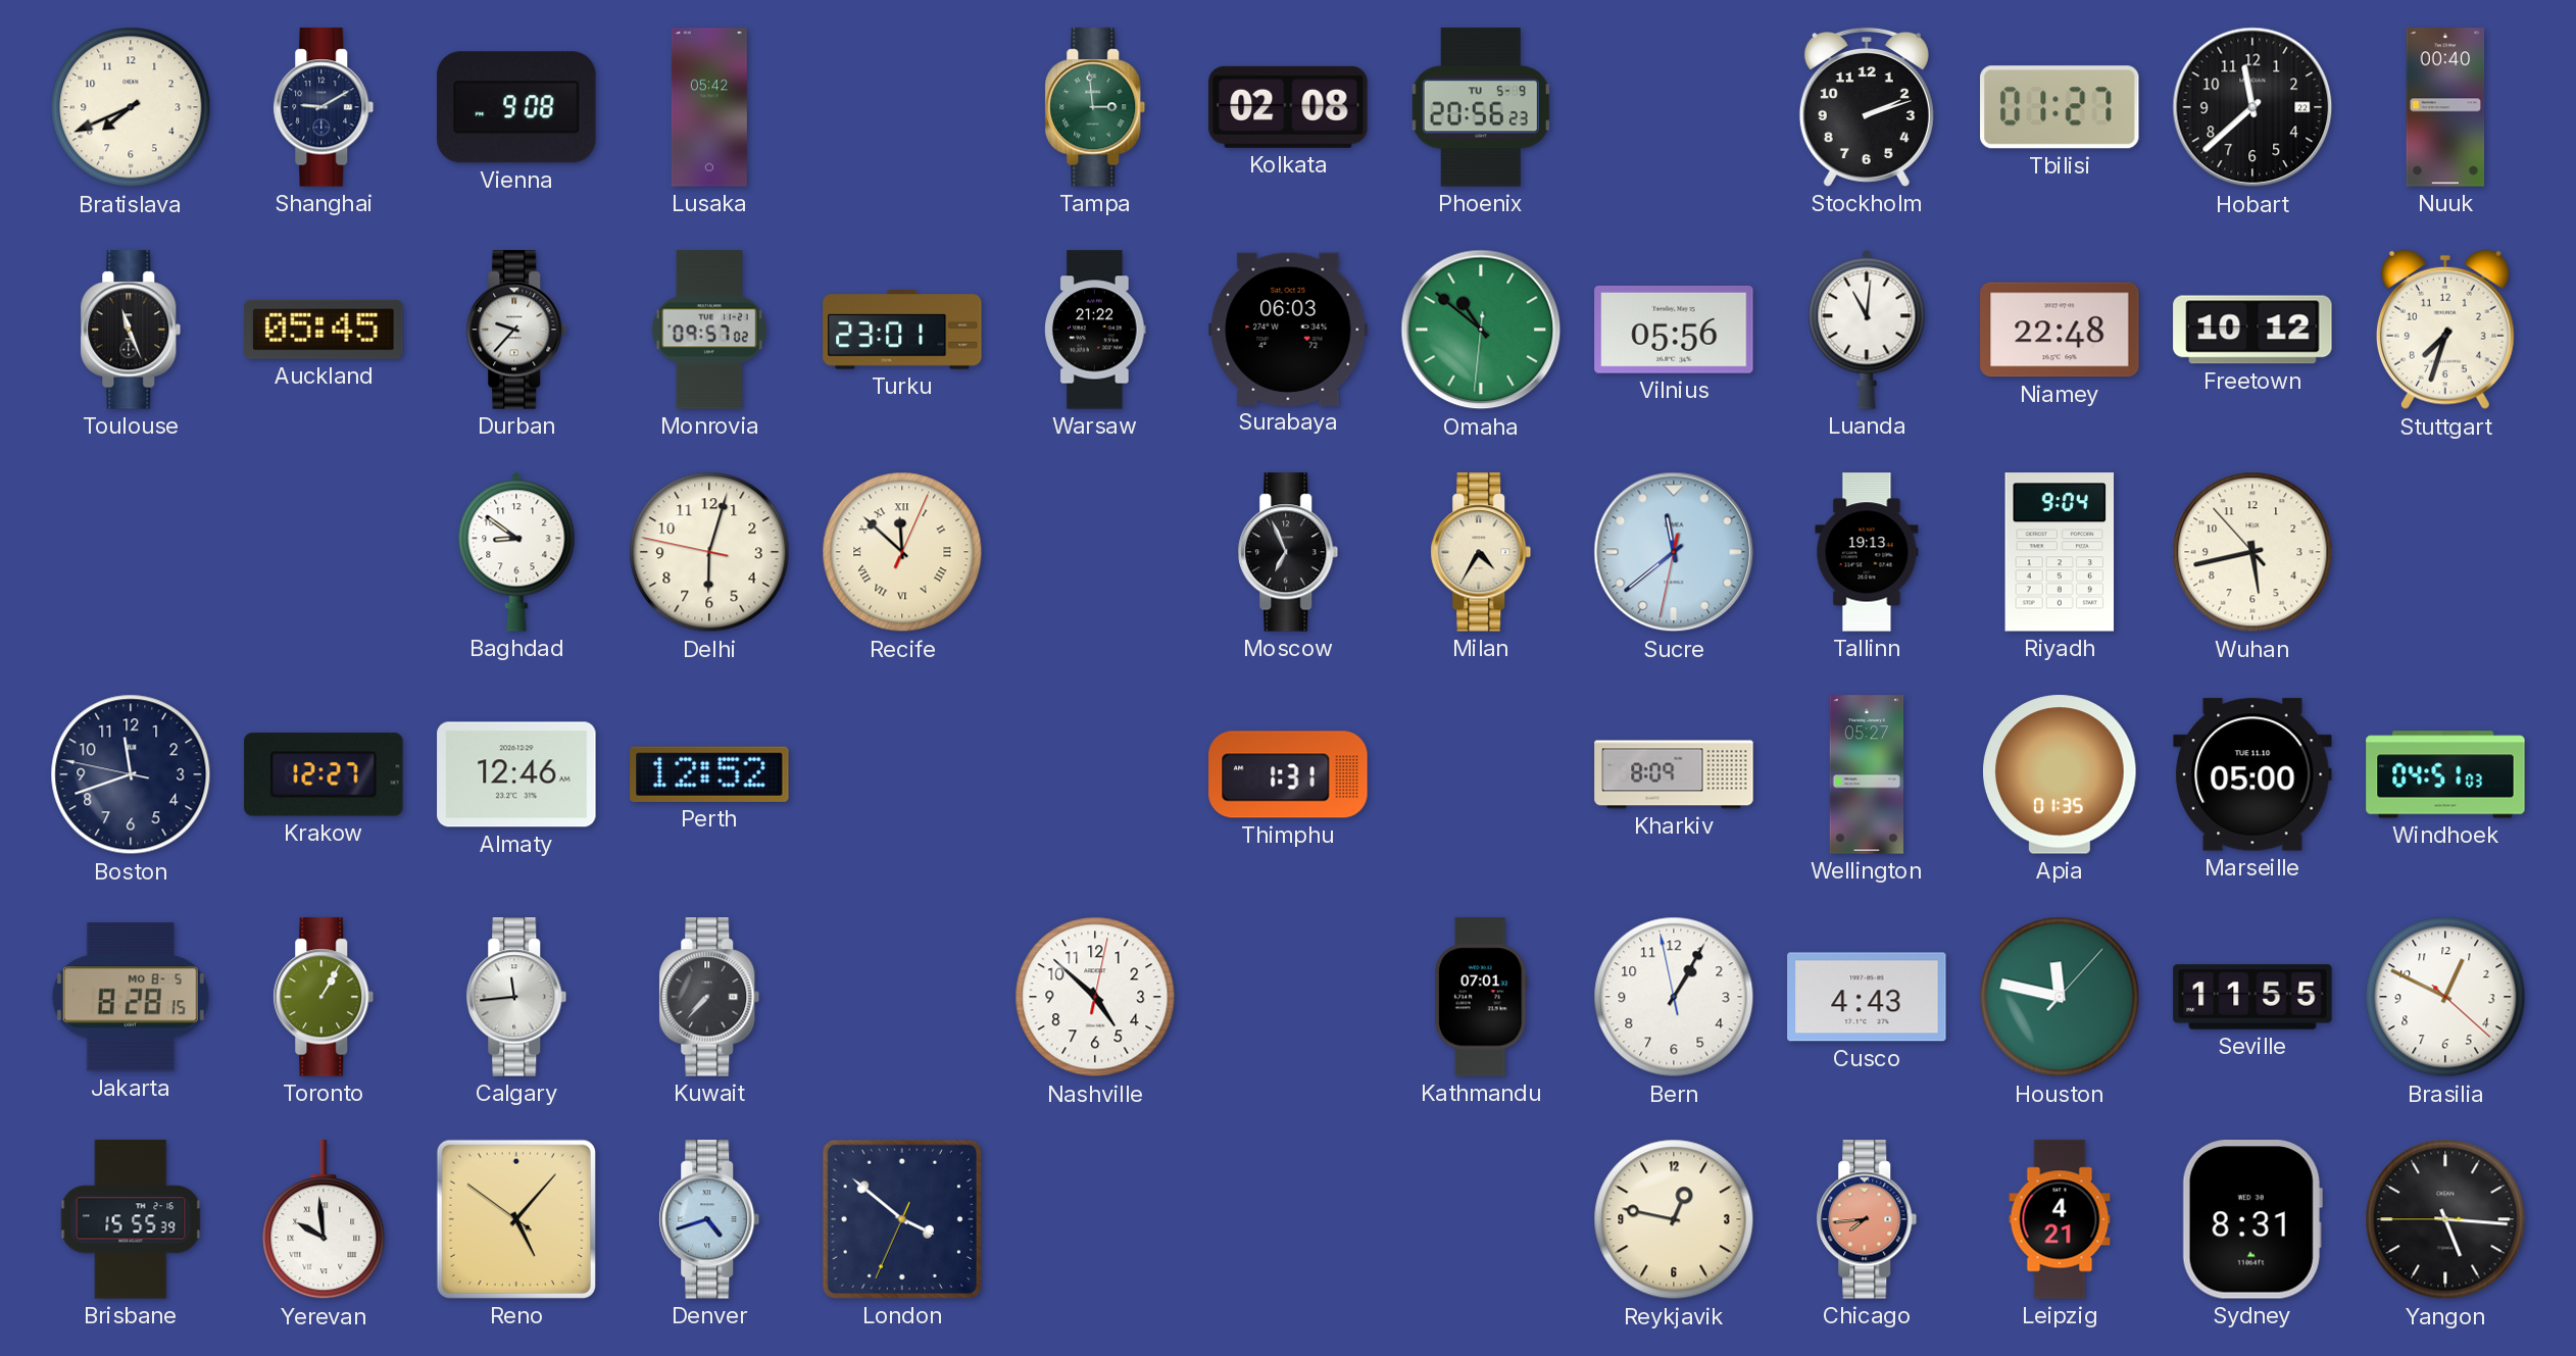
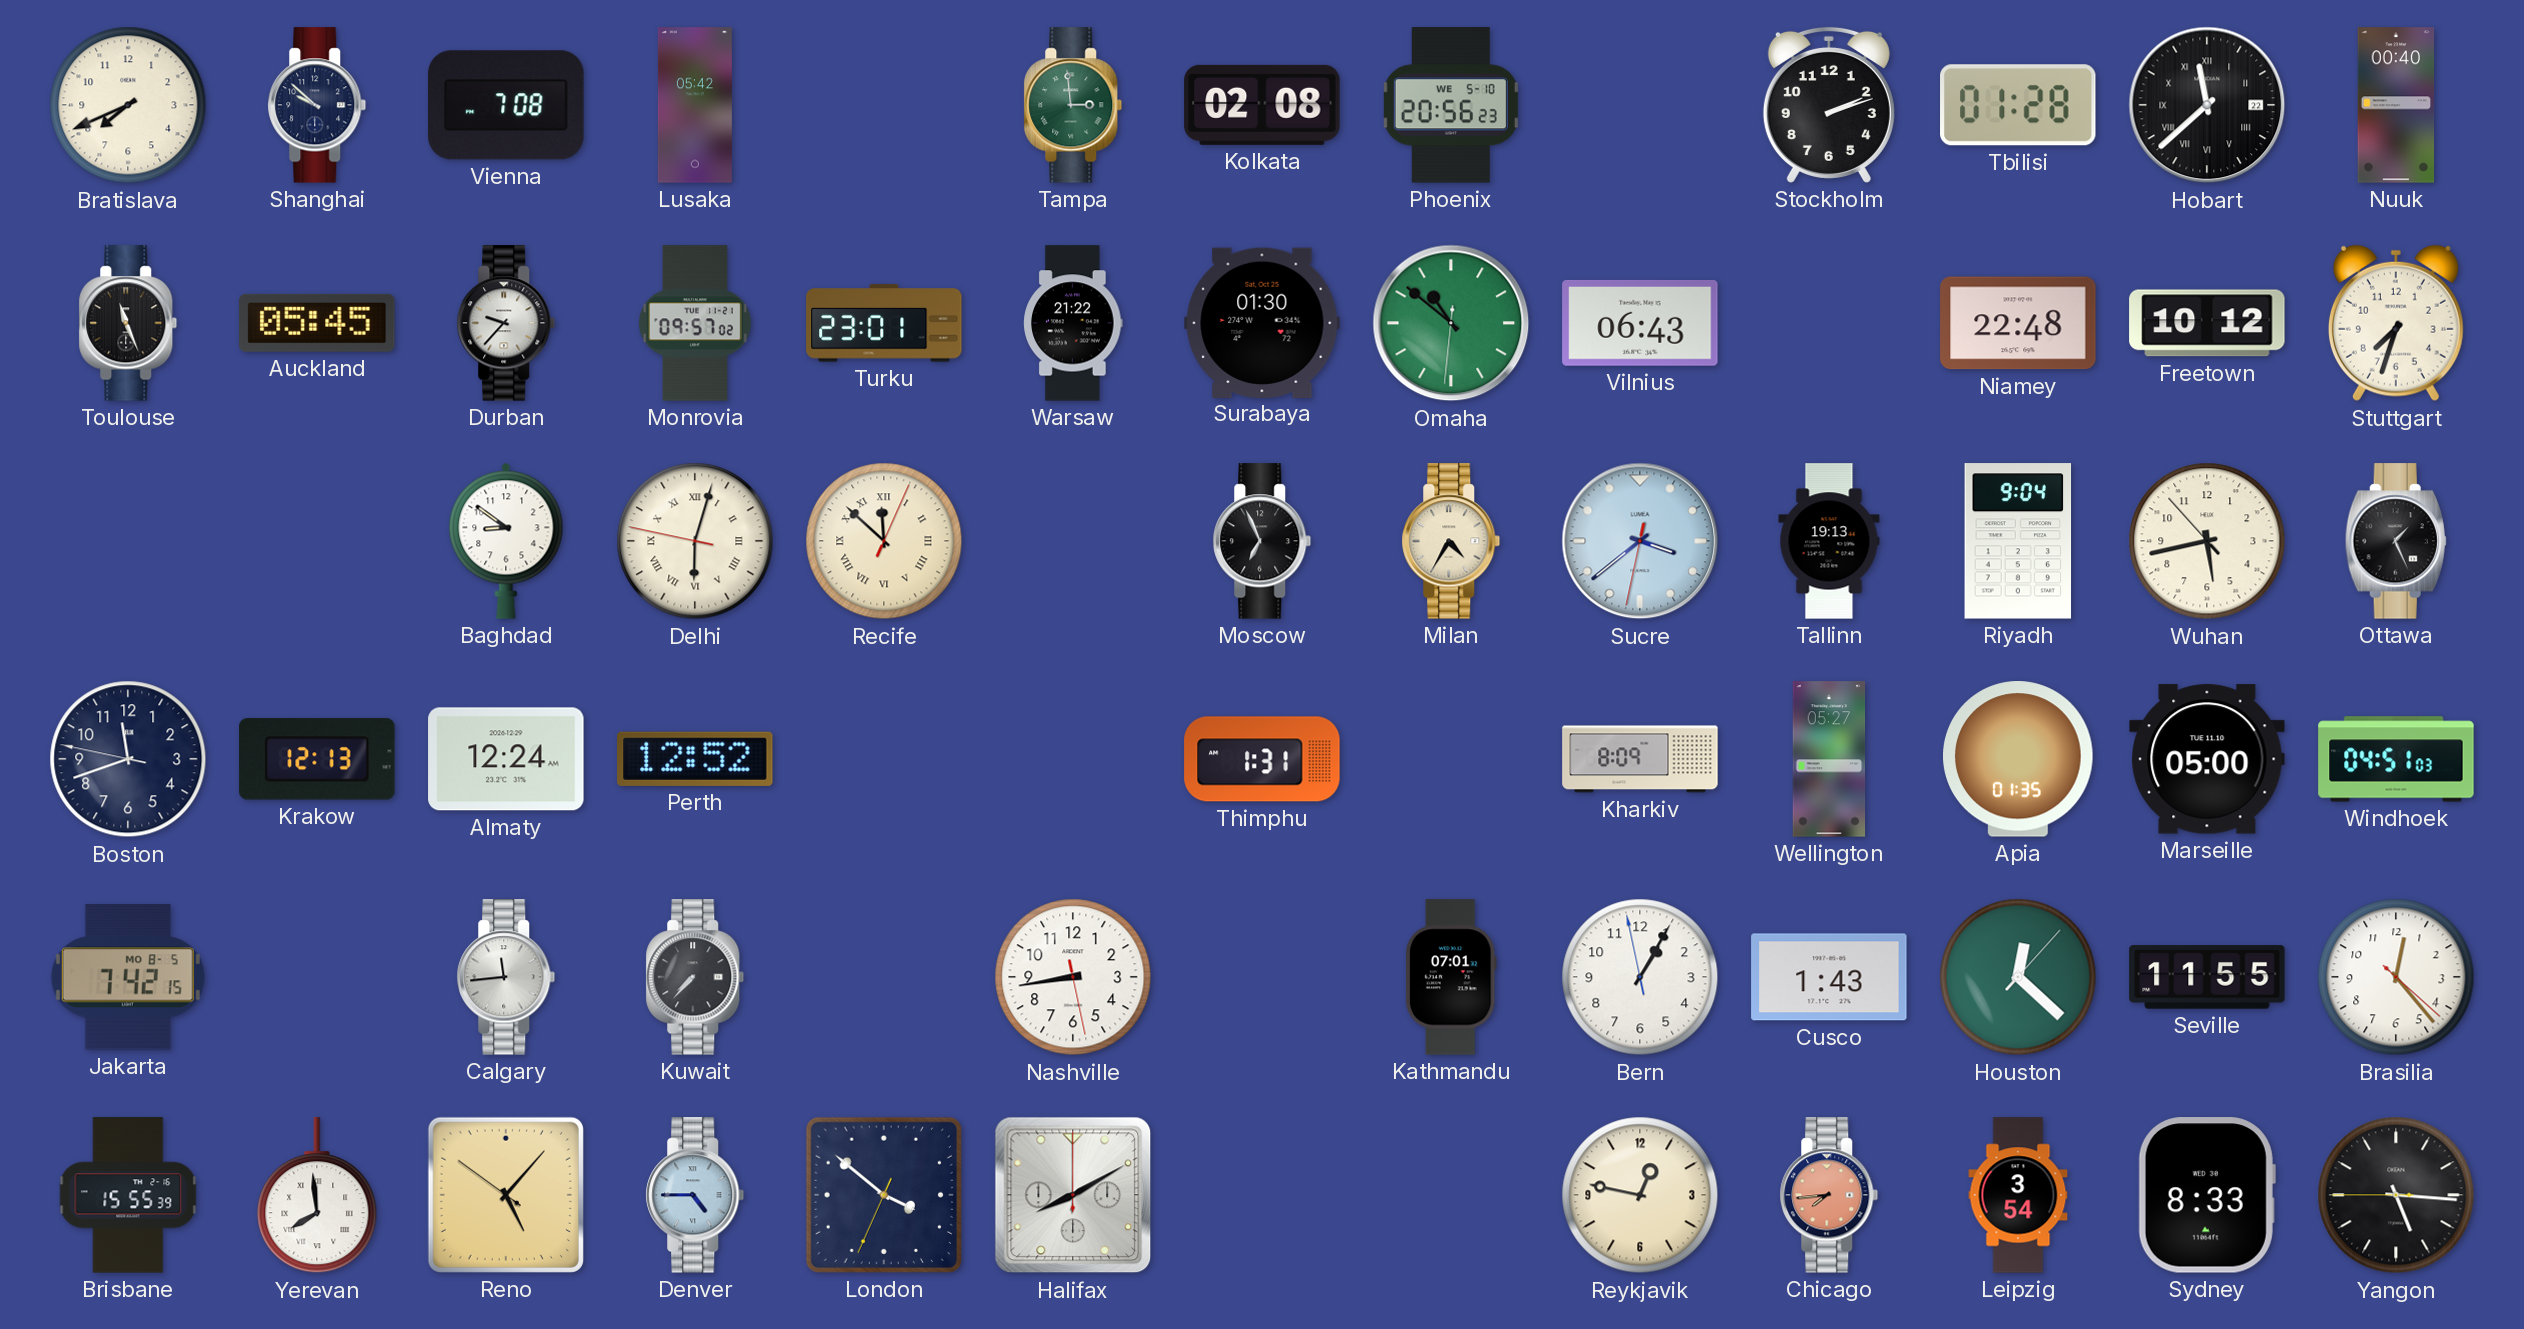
Shanghai: 9:10 -> 9:52 (317, 105)
Vienna: 9:08 -> 7:08 (506, 105)
Phoenix date: TU 5-9 -> WE 5-10 (1451, 105)
Tbilisi: 01:27 -> 01:28 (2018, 105)
Hobart numerals: Arabic -> Roman (2207, 105)
Surabaya: 06:03 -> 01:30 (1262, 322)
Vilnius: 05:56 -> 06:43 (1640, 323)
Luanda: 11:01 -> none (1867, 330)
Delhi numerals: Arabic -> Roman (695, 541)
Sucre: 11:38 -> 3:38 (1640, 541)
Ottawa: none -> 1:26 (2396, 541)
Krakow: 12:27 -> 12:13 (317, 759)
Almaty: 12:46 -> 12:24 (506, 759)
Jakarta: 8:28 -> 7:42 (128, 977)
Toronto: 1:05 -> none (324, 997)
Nashville: 4:52 -> 8:43 (1073, 977)
Cusco: 4:43 -> 1:43 (1829, 977)
Houston: 11:47 -> 12:22 (2018, 977)
Brasilia: 12:49 -> 12:23 (2396, 977)
Yerevan: 9:59 -> 7:59 (317, 1196)
Denver: 4:42 -> 4:45 (695, 1195)
Halifax: none -> 8:10 (1073, 1195)
Leipzig: 4:21 -> 3:54 (2018, 1195)
Sydney: 8:31 -> 8:33 (2207, 1195)
